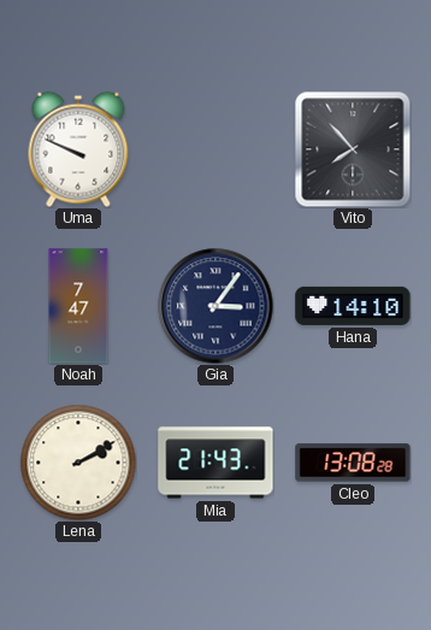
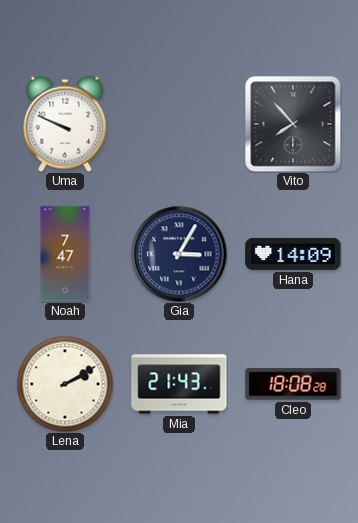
Gia: 3:06 -> 3:05 (179, 254)
Hana: 14:10 -> 14:09 (293, 254)
Cleo: 13:08 -> 18:08 (293, 384)
